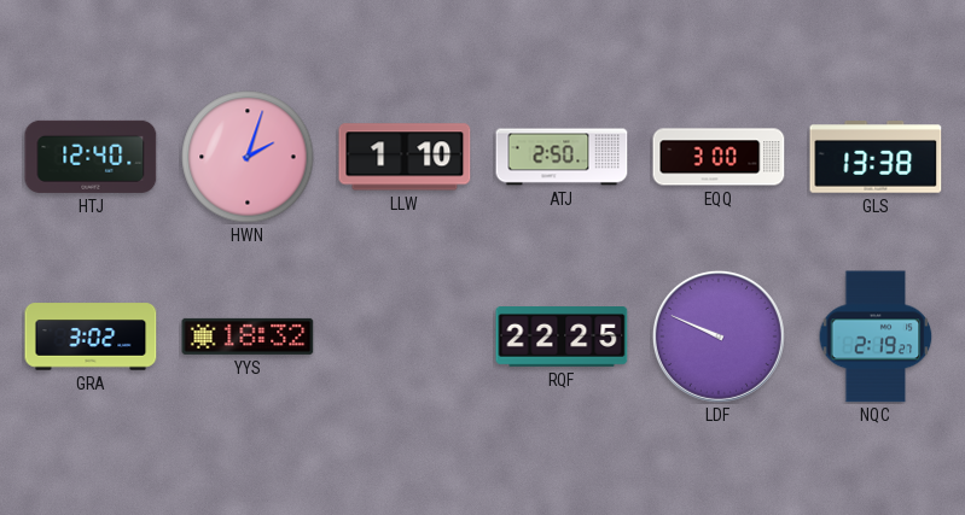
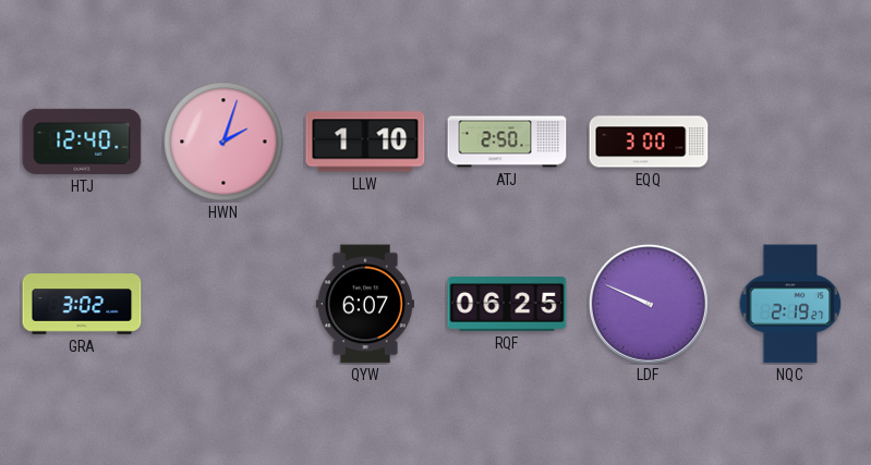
GLS: 13:38 -> none (876, 157)
YYS: 18:32 -> none (248, 336)
QYW: none -> 6:07 (365, 304)
RQF: 22:25 -> 06:25 (507, 305)
